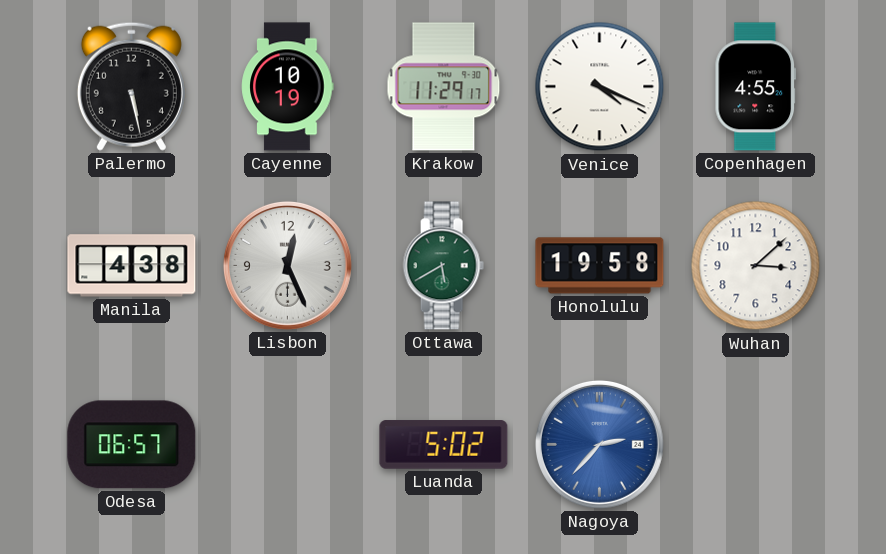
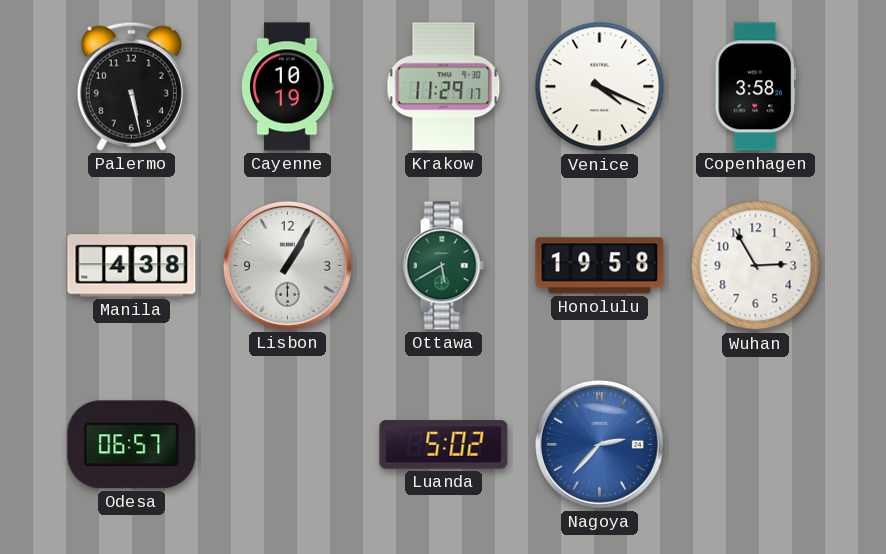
Copenhagen: 4:55 -> 3:58 (756, 87)
Lisbon: 12:26 -> 1:05 (287, 265)
Wuhan: 3:08 -> 2:55 (756, 266)
